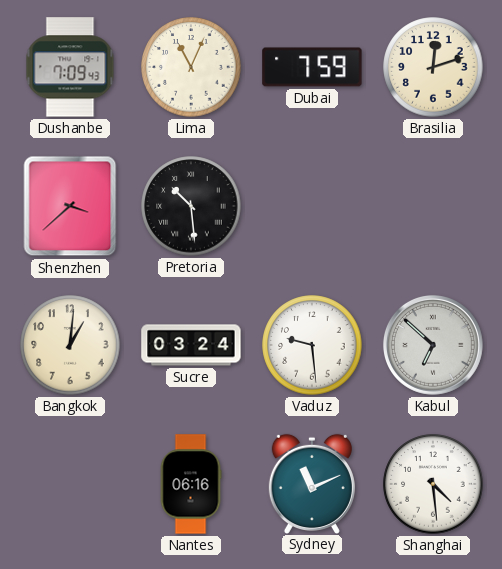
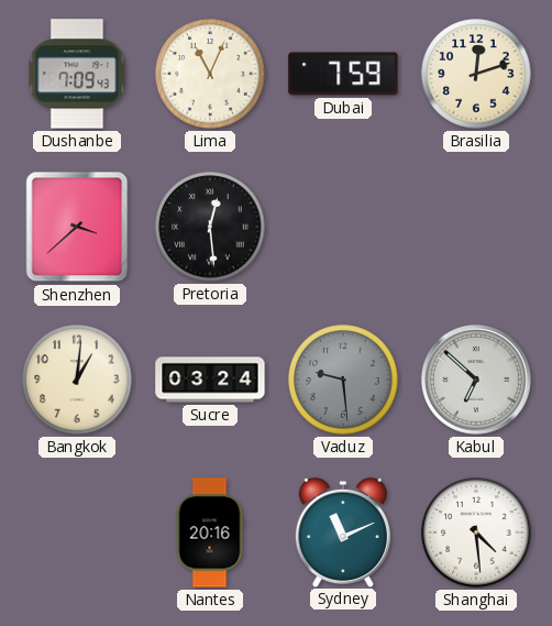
Pretoria: 10:29 -> 12:29 (210, 227)
Vaduz dial: white -> grey (343, 380)
Nantes: 06:16 -> 20:16 (210, 532)
